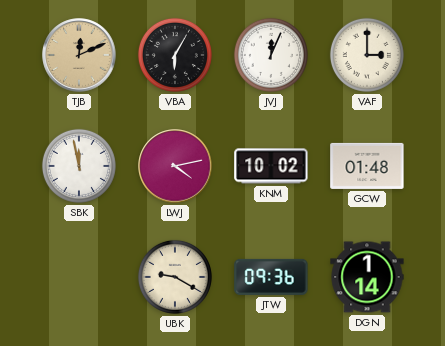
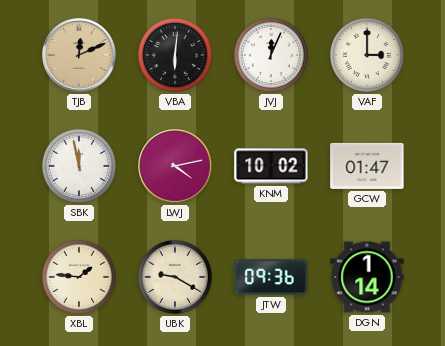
VBA: 6:05 -> 6:01 (175, 55)
GCW: 01:48 -> 01:47 (367, 166)
XBL: none -> 1:46 (79, 277)
